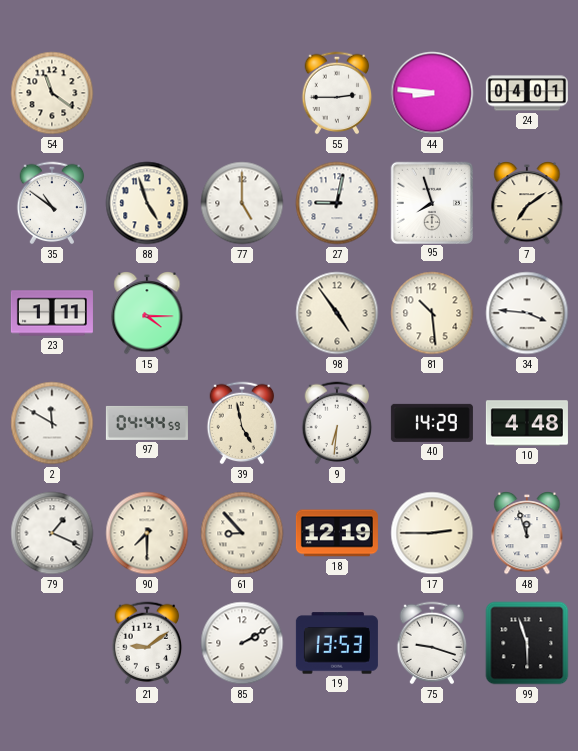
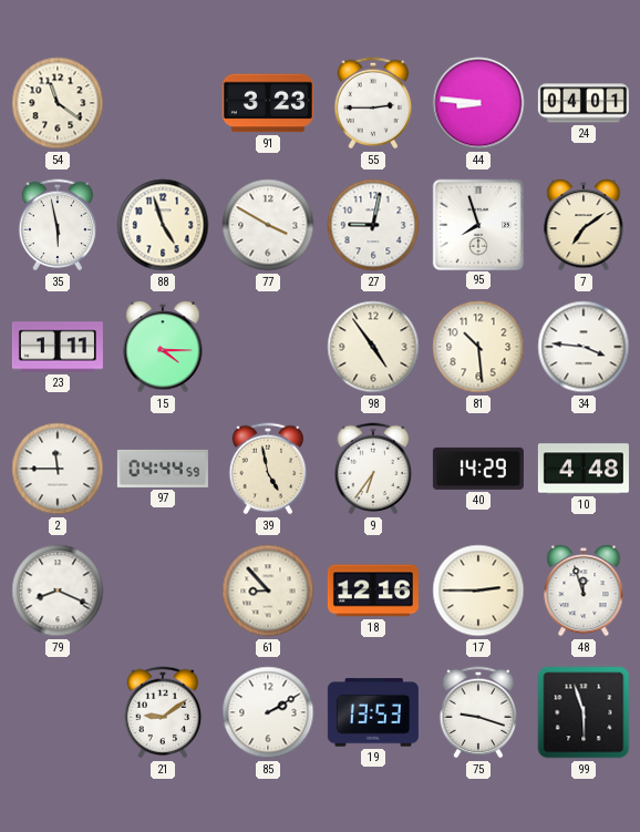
91: none -> 3:23 (268, 103)
35: 10:51 -> 5:58 (58, 225)
77: 5:00 -> 3:50 (268, 225)
2: 11:50 -> 11:45 (58, 469)
9: 6:31 -> 6:36 (373, 469)
79: 1:19 -> 8:19 (58, 590)
90: 7:30 -> none (147, 533)
18: 12:19 -> 12:16 (373, 590)
